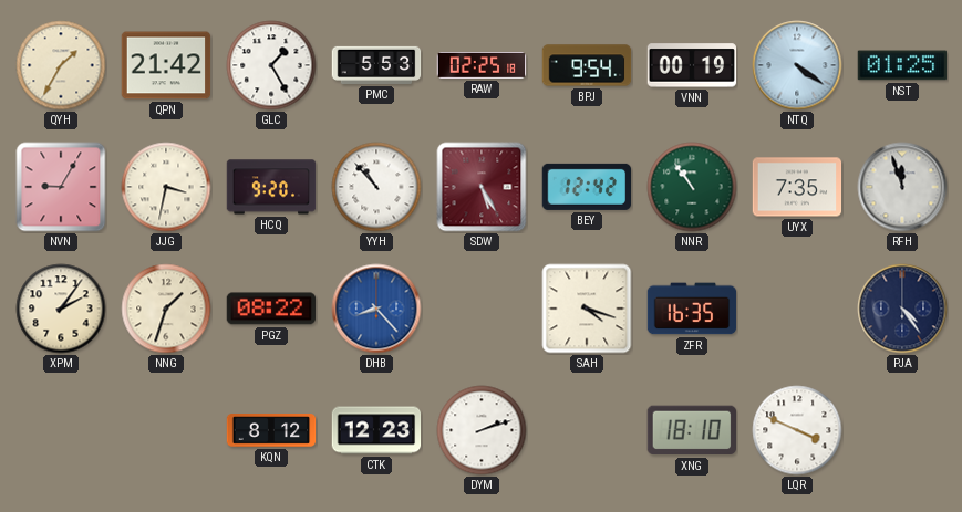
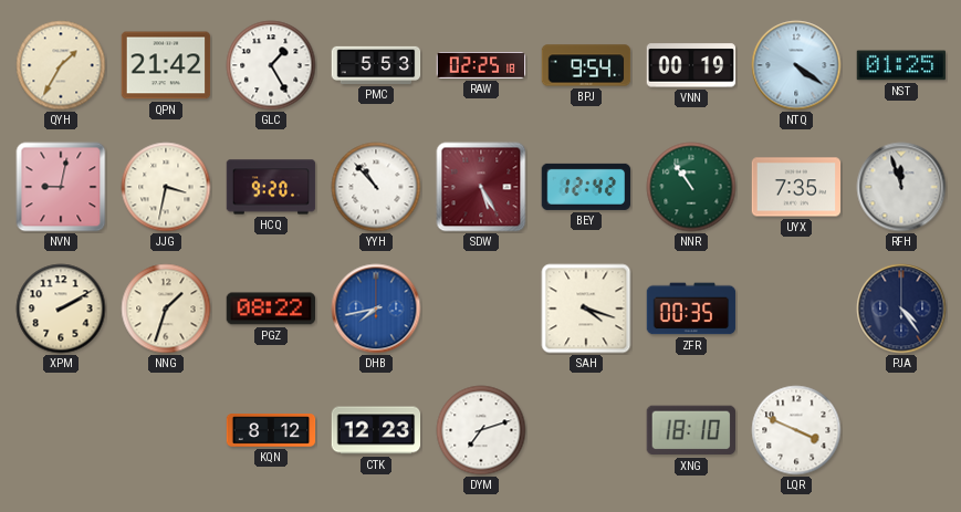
NVN: 9:05 -> 9:02 (61, 187)
XPM: 2:06 -> 2:10 (61, 309)
DHB: 8:23 -> 7:43 (376, 309)
ZFR: 16:35 -> 00:35 (691, 309)
DYM: 2:12 -> 7:12 (481, 430)
